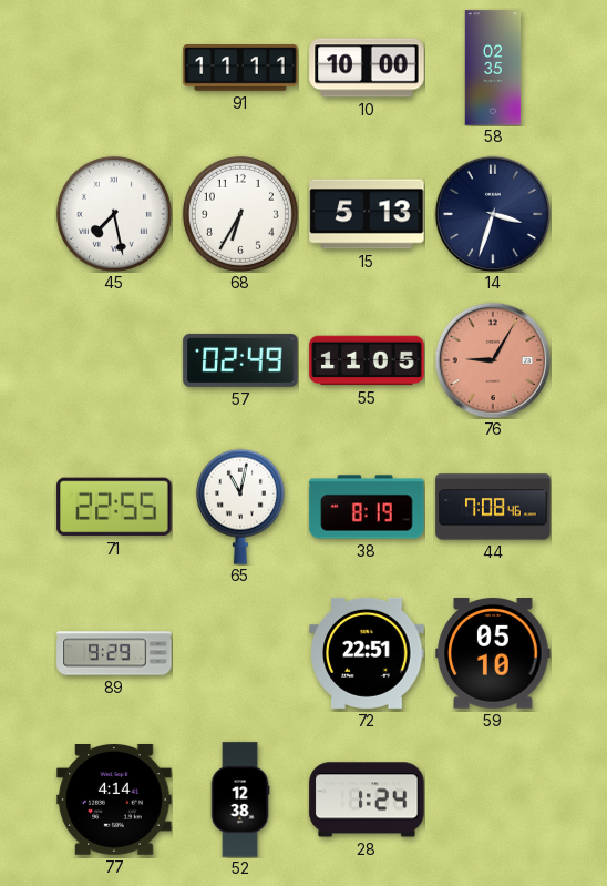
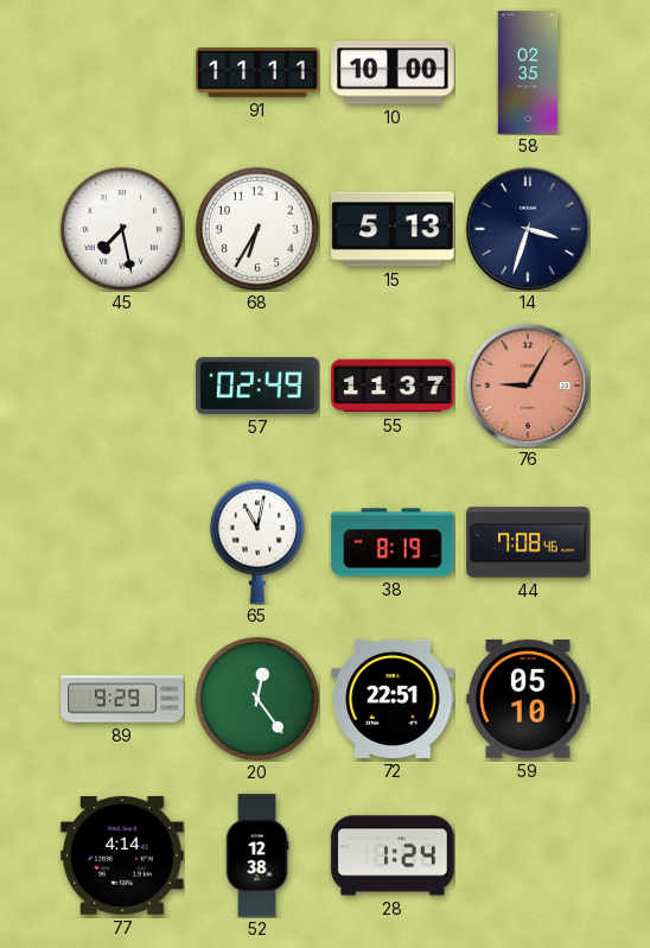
55: 11:05 -> 11:37 (393, 386)
71: 22:55 -> none (114, 507)
20: none -> 12:24 (257, 699)
